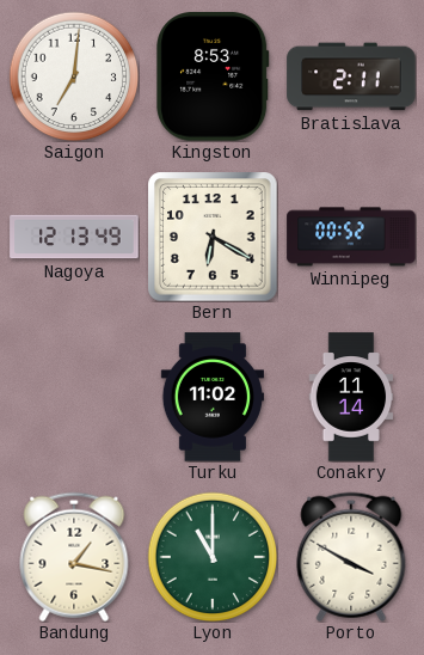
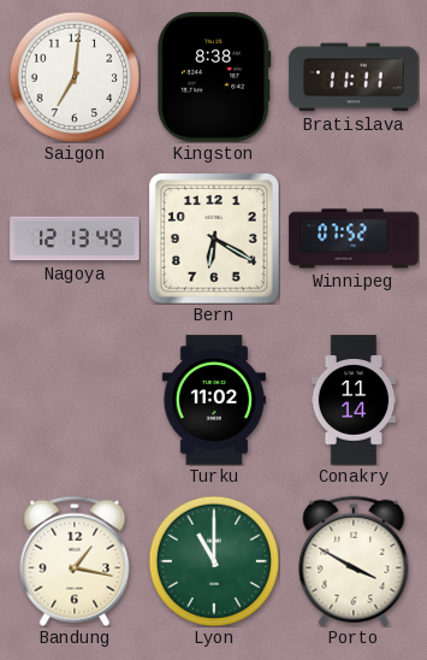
Kingston: 8:53 -> 8:38 (214, 77)
Bratislava: 2:11 -> 11:11 (354, 77)
Winnipeg: 00:52 -> 07:52 (354, 238)
